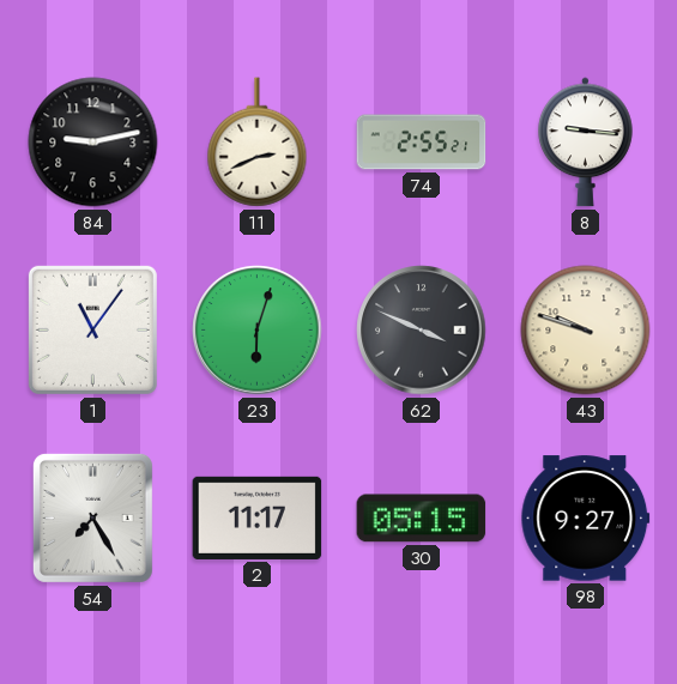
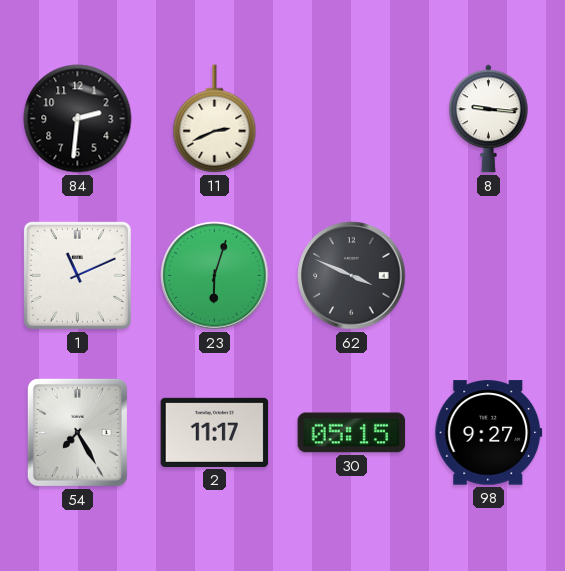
84: 9:13 -> 2:31 (78, 119)
74: 2:55 -> none (422, 143)
1: 11:06 -> 11:11 (77, 275)
43: 9:48 -> none (586, 331)
